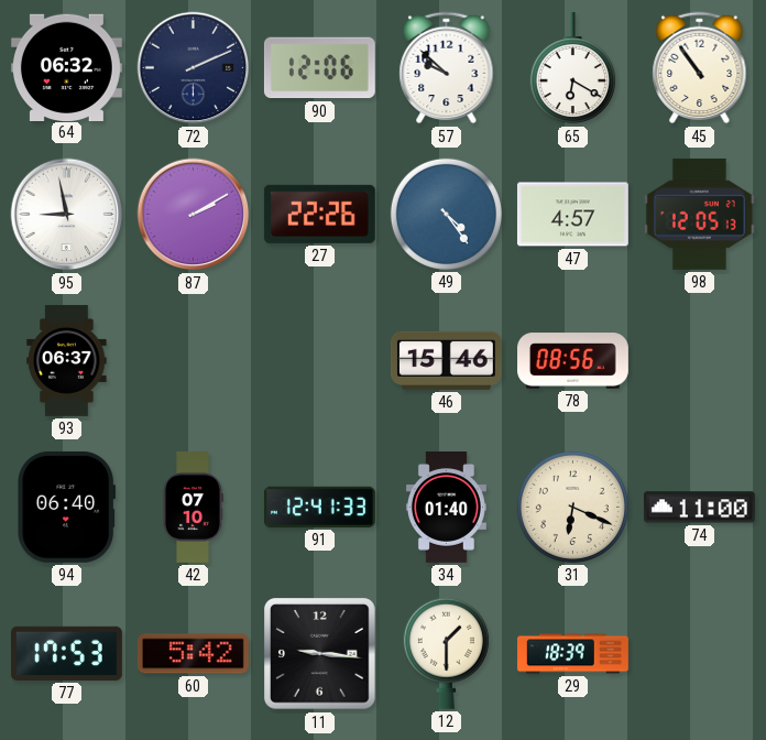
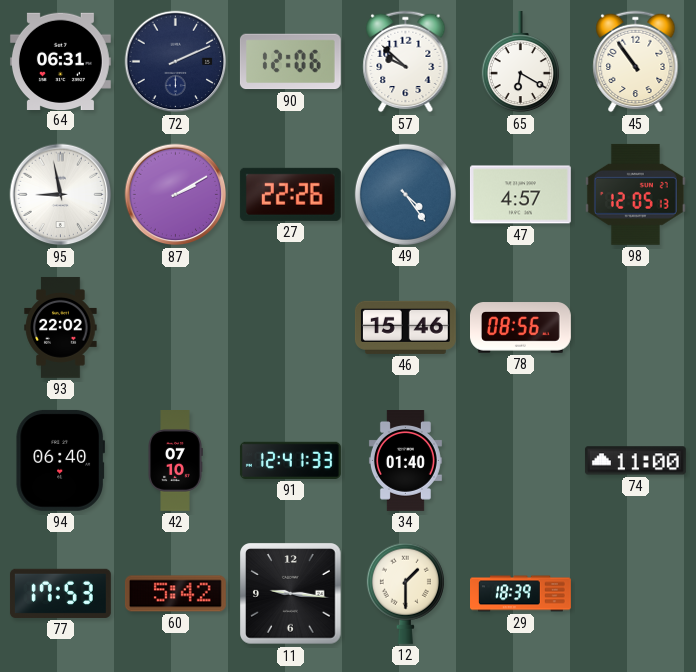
64: 06:32 -> 06:31 (60, 61)
93: 06:37 -> 22:02 (61, 328)
31: 6:19 -> none (572, 507)
